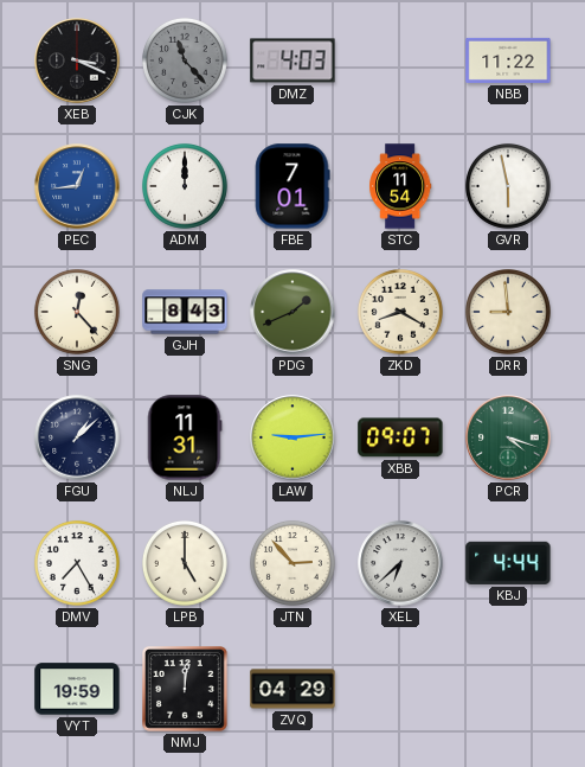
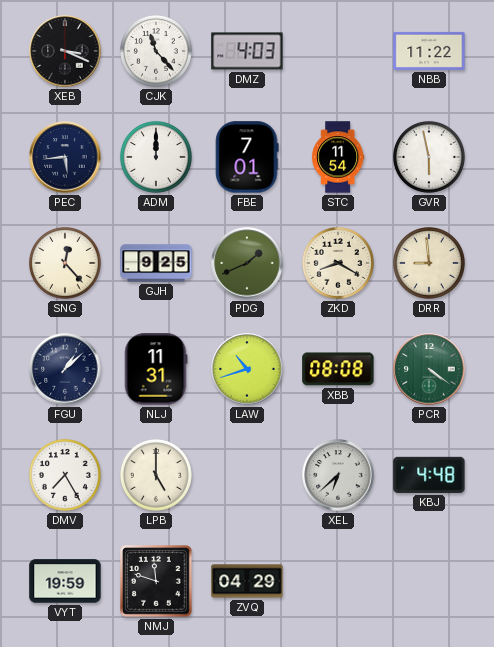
CJK dial: grey -> white (156, 51)
PEC: 12:44 -> 5:44 (65, 157)
PEC dial: blue -> navy (65, 157)
GJH: 8:43 -> 9:25 (156, 263)
LAW: 9:14 -> 10:42 (247, 369)
XBB: 09:07 -> 08:08 (338, 369)
PCR: 4:18 -> 4:21 (429, 369)
JTN: 2:53 -> none (292, 563)
KBJ: 4:44 -> 4:48 (429, 475)
NMJ: 12:01 -> 11:48 (157, 582)
